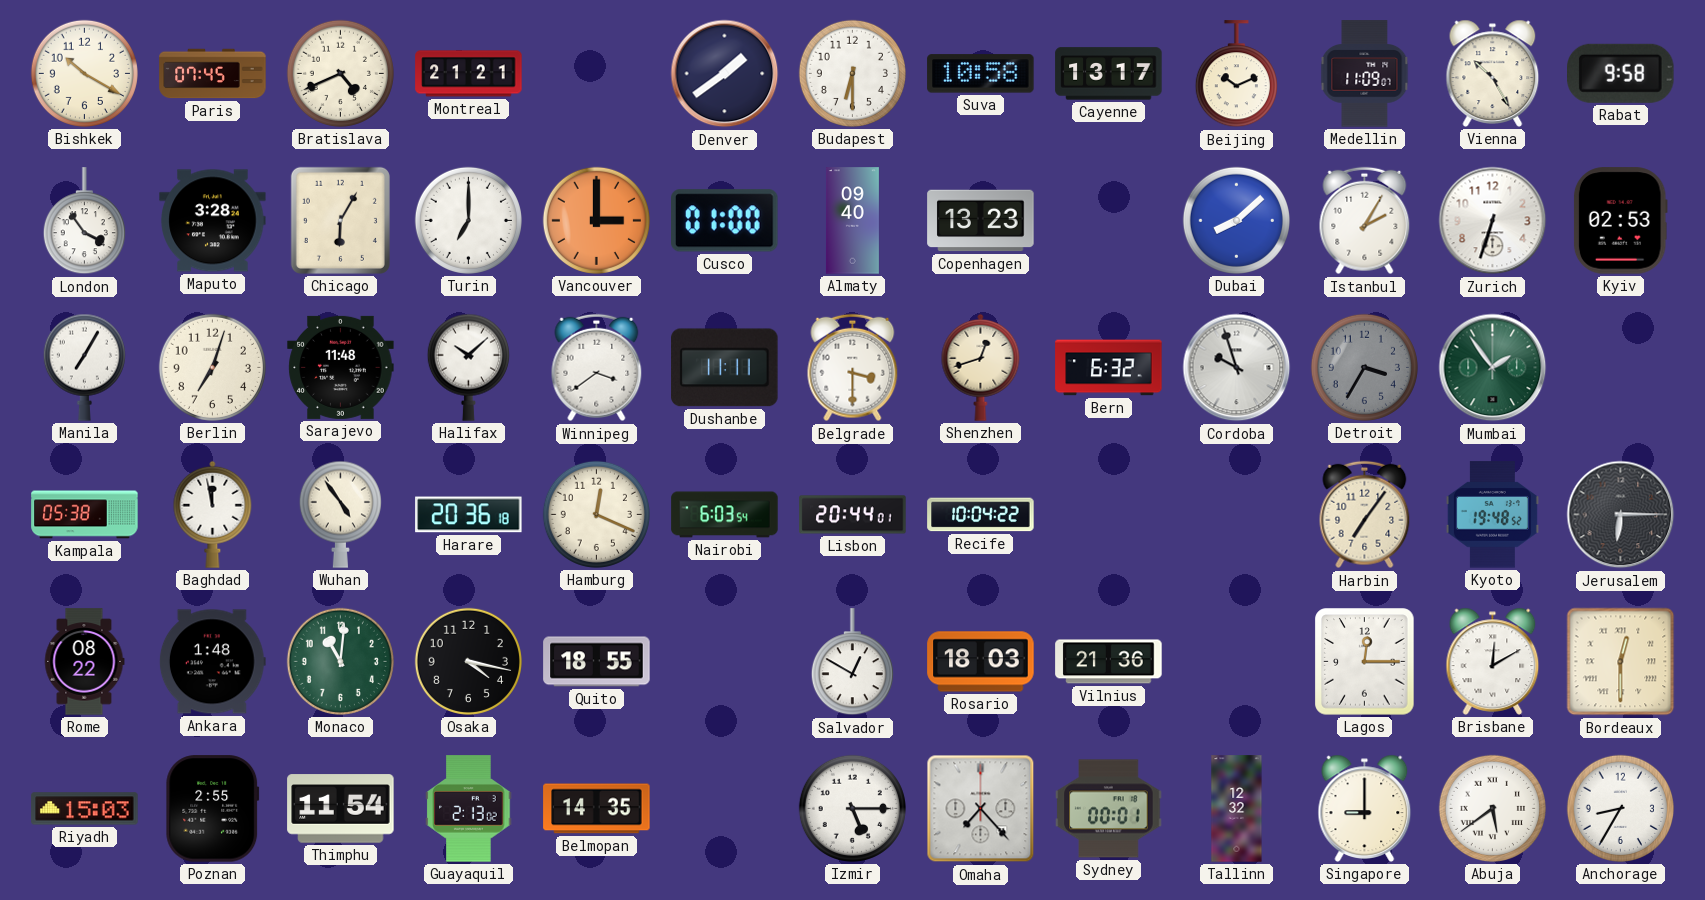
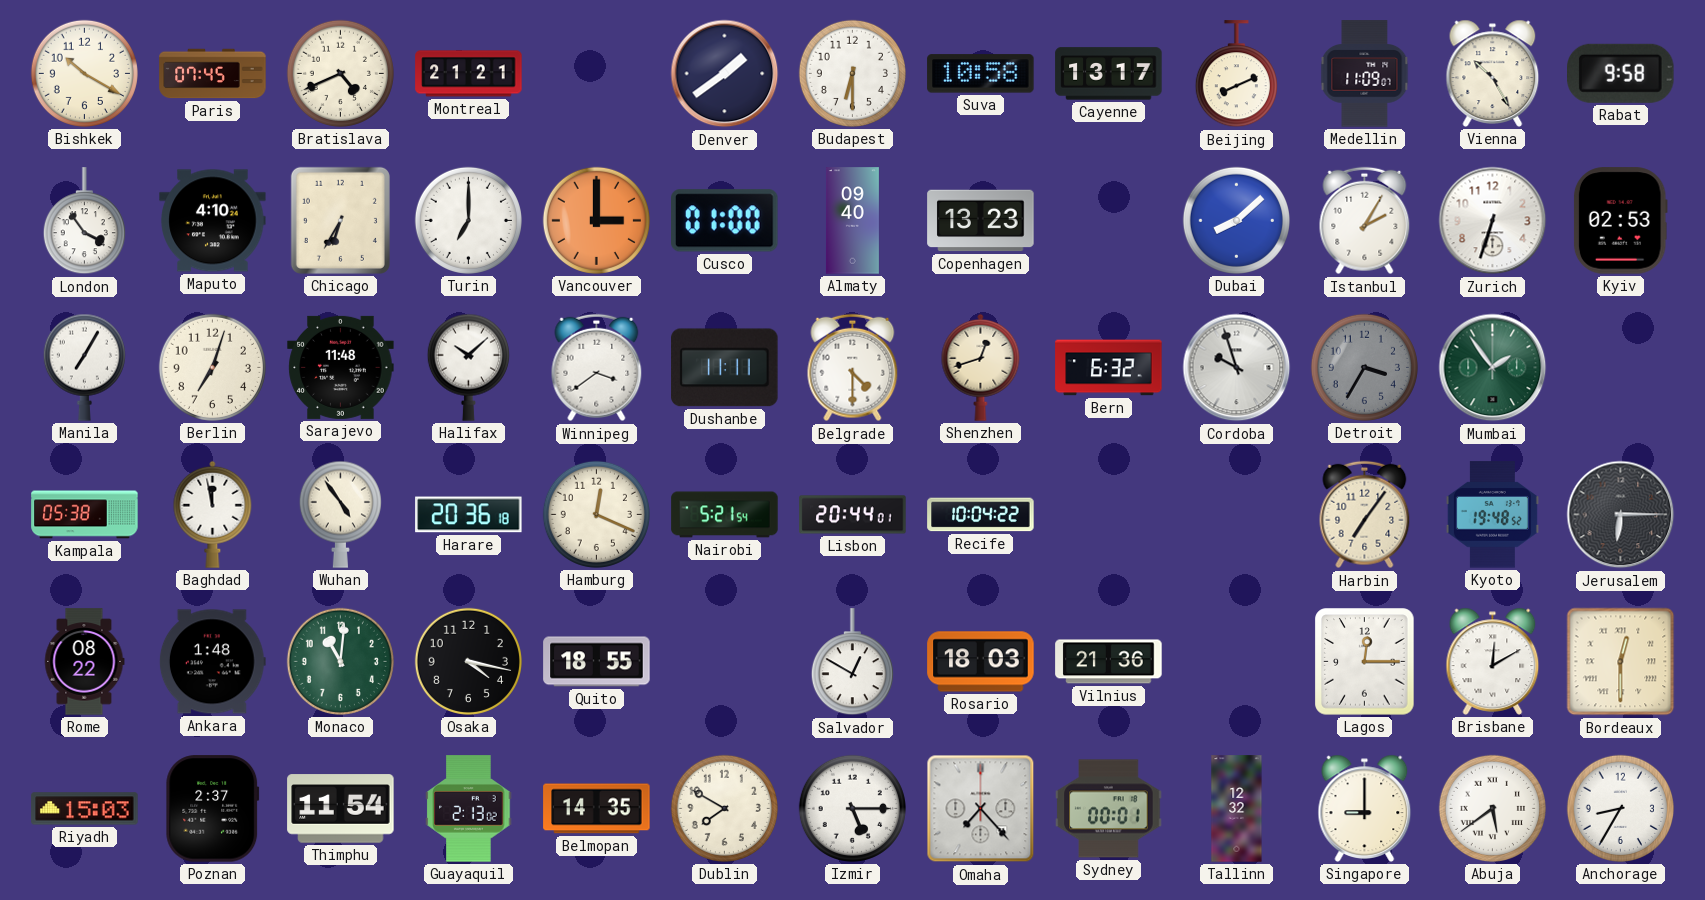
Beijing: 10:11 -> 8:11 (1236, 74)
Maputo: 3:28 -> 4:10 (213, 221)
Chicago: 6:05 -> 6:35 (340, 220)
Belgrade: 3:30 -> 4:30 (853, 368)
Nairobi: 6:03 -> 5:21 (725, 515)
Poznan: 2:55 -> 2:37 (213, 809)
Dublin: none -> 7:50 (724, 808)
